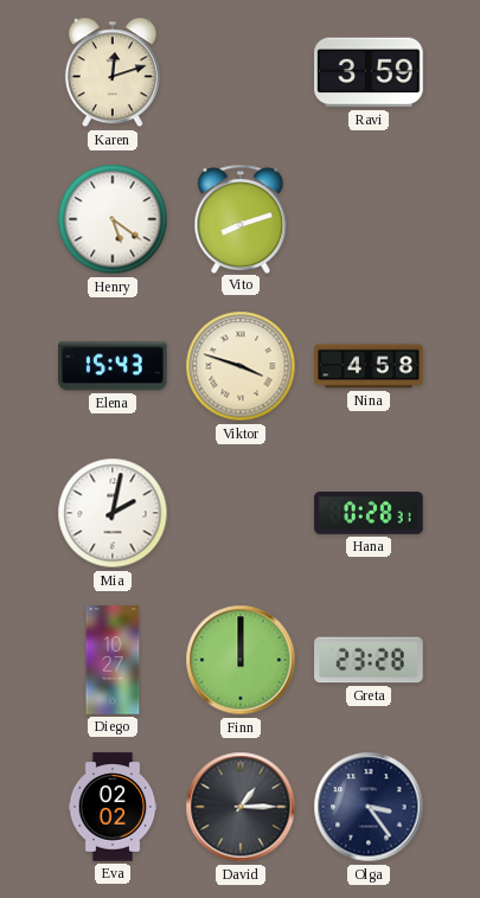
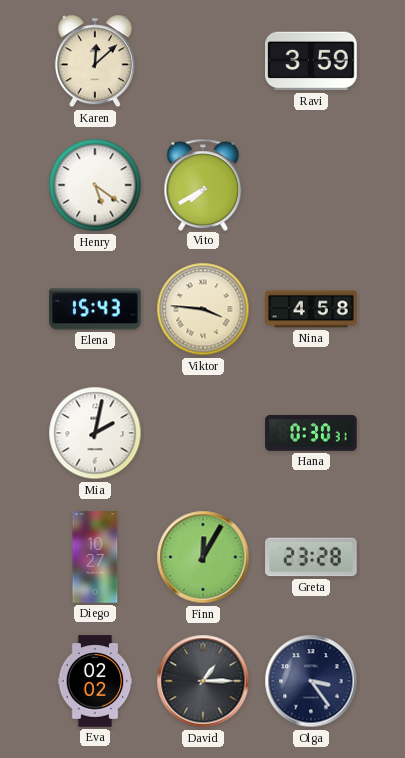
Karen: 12:12 -> 12:08 (95, 61)
Vito: 8:12 -> 7:40 (203, 184)
Viktor: 3:48 -> 3:46 (203, 309)
Hana: 0:28 -> 0:30 (311, 433)
Finn: 12:00 -> 12:05 (203, 557)
